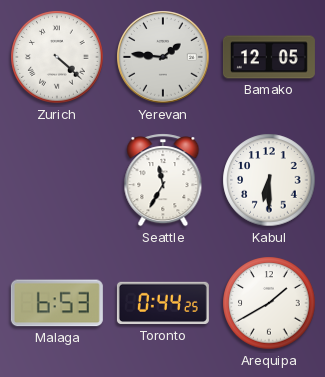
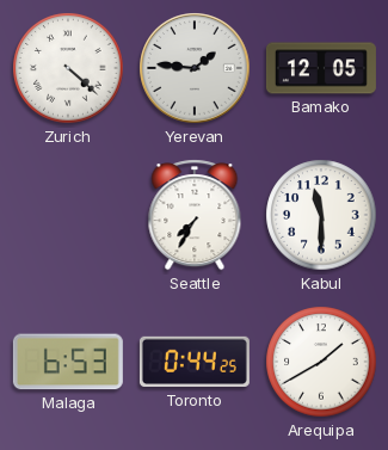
Seattle: 11:35 -> 7:35 (195, 215)
Kabul: 6:30 -> 11:30 (321, 215)
